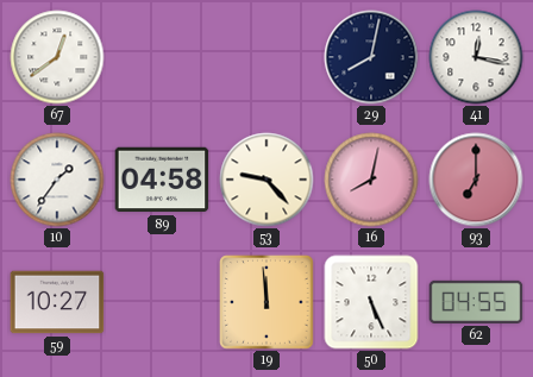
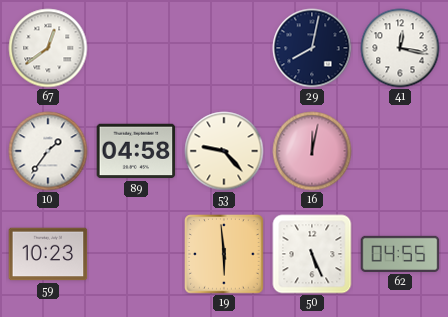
16: 8:02 -> 12:02 (312, 151)
93: 7:00 -> none (476, 180)
59: 10:27 -> 10:23 (48, 254)
19: 11:59 -> 5:59 (224, 254)
